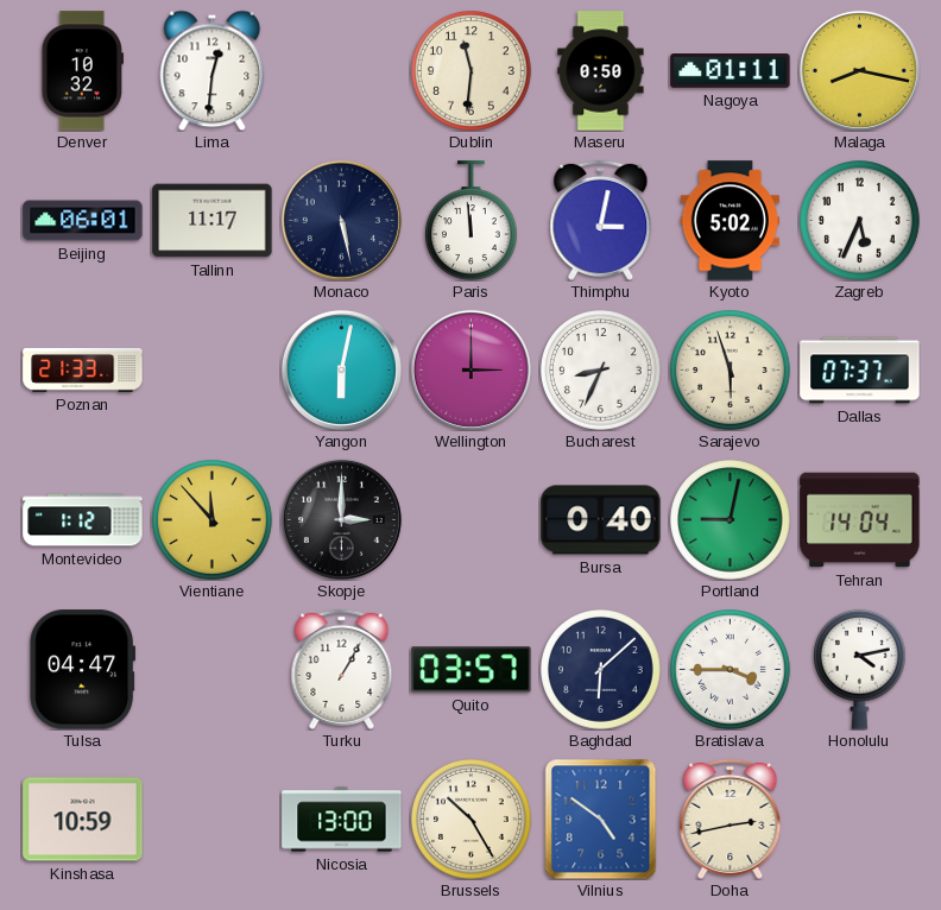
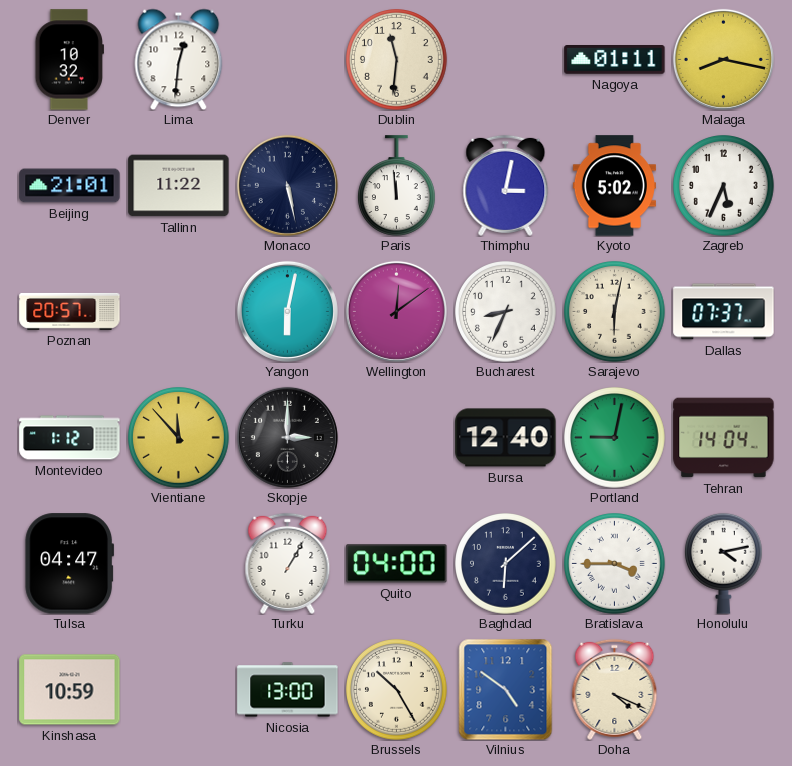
Maseru: 0:50 -> none (601, 71)
Beijing: 06:01 -> 21:01 (70, 186)
Tallinn: 11:17 -> 11:22 (179, 186)
Poznan: 21:33 -> 20:57 (70, 311)
Wellington: 3:00 -> 12:09 (396, 311)
Sarajevo: 5:57 -> 6:02 (615, 312)
Bursa: 0:40 -> 12:40 (506, 438)
Quito: 03:57 -> 04:00 (397, 564)
Doha: 2:43 -> 4:19 (615, 689)
